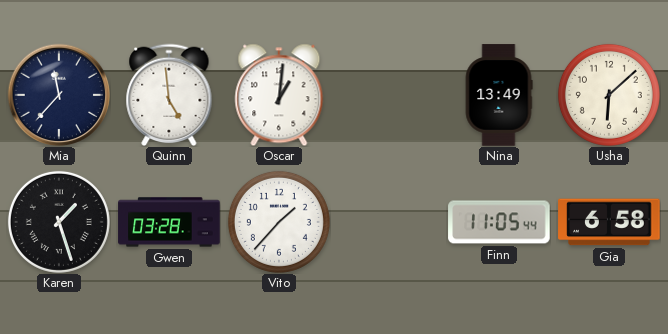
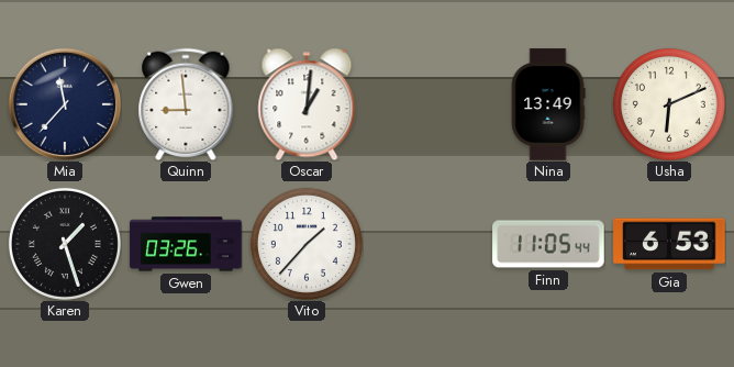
Quinn: 4:59 -> 8:59 (186, 104)
Usha: 6:08 -> 6:11 (669, 104)
Gwen: 03:28 -> 03:26 (186, 244)
Gia: 6:58 -> 6:53 (669, 244)
